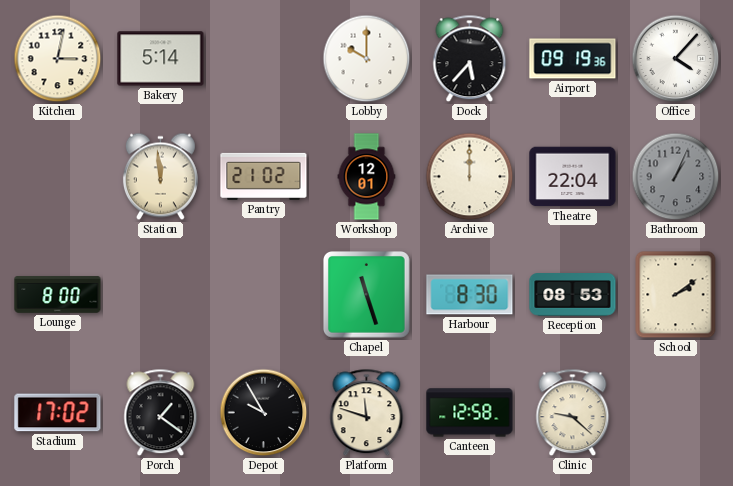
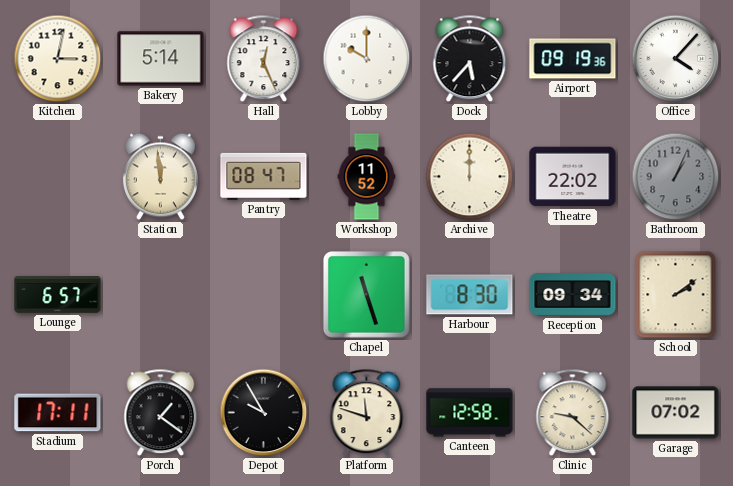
Hall: none -> 12:26 (264, 59)
Pantry: 21:02 -> 08:47 (264, 176)
Workshop: 12:01 -> 11:52 (367, 177)
Theatre: 22:04 -> 22:02 (573, 177)
Lounge: 8:00 -> 6:57 (58, 295)
Reception: 08:53 -> 09:34 (573, 295)
Stadium: 17:02 -> 17:11 (58, 413)
Garage: none -> 07:02 (676, 413)
